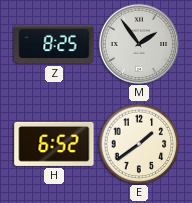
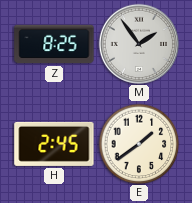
H: 6:52 -> 2:45 (54, 144)
